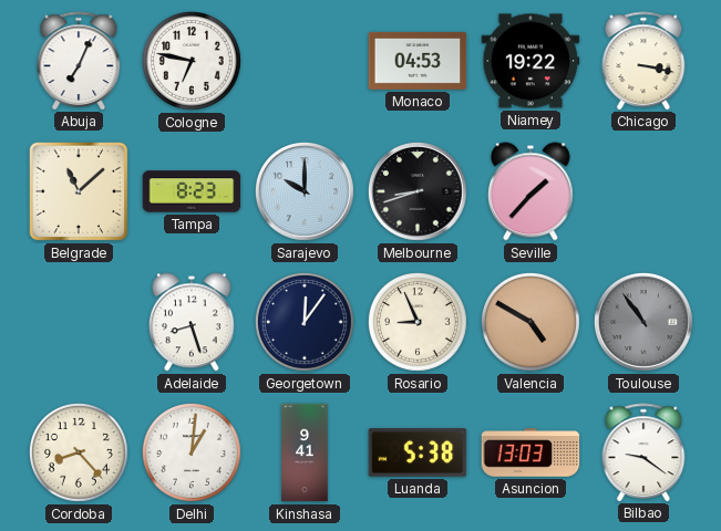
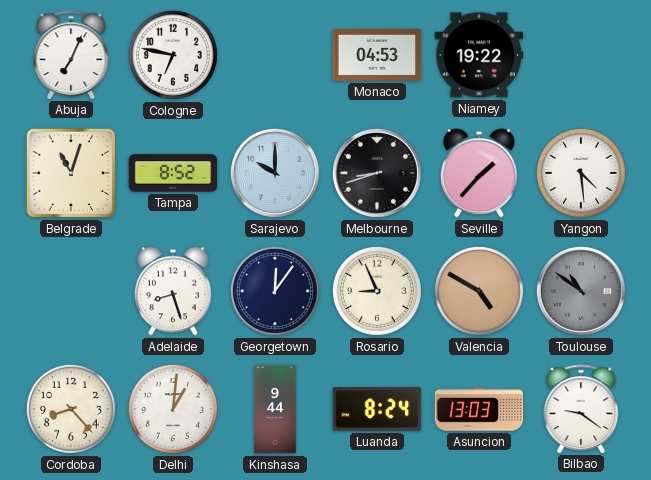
Chicago: 3:17 -> none (643, 61)
Belgrade: 11:08 -> 11:03 (71, 173)
Tampa: 8:23 -> 8:52 (173, 173)
Yangon: none -> 4:29 (581, 173)
Toulouse: 10:54 -> 10:51 (581, 291)
Kinshasa: 9:41 -> 9:44 (275, 409)
Luanda: 5:38 -> 8:24 (377, 409)
